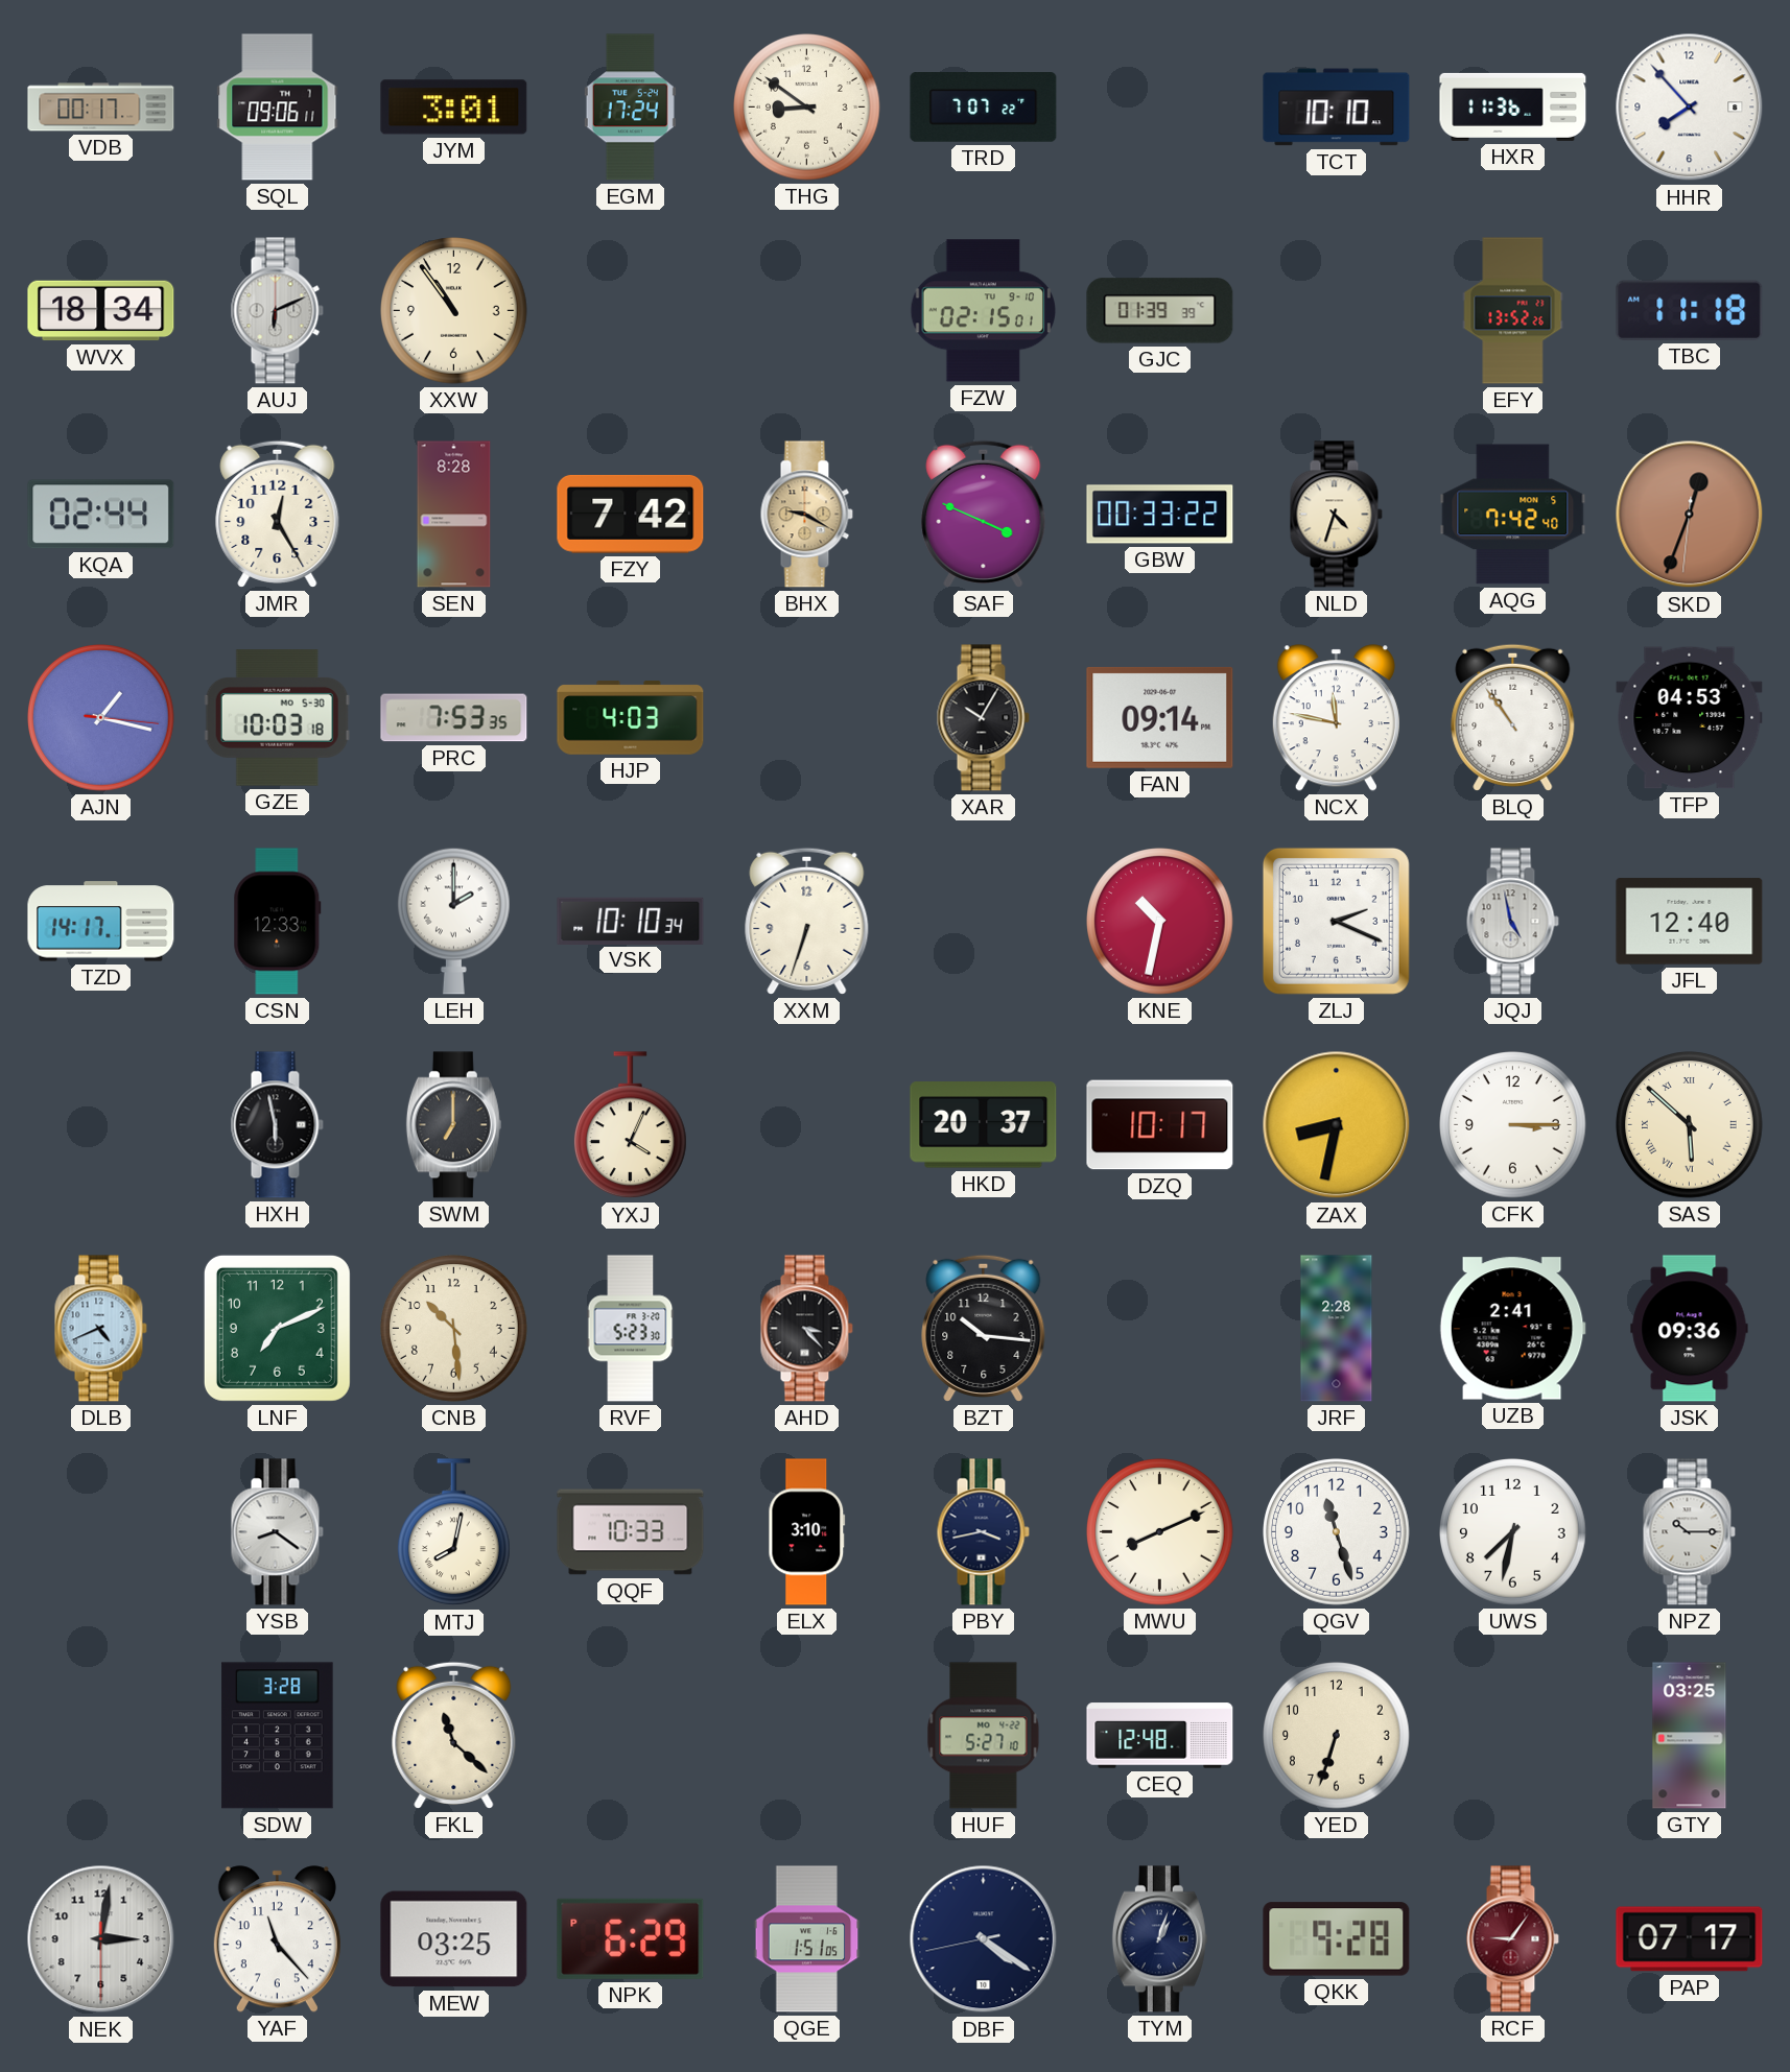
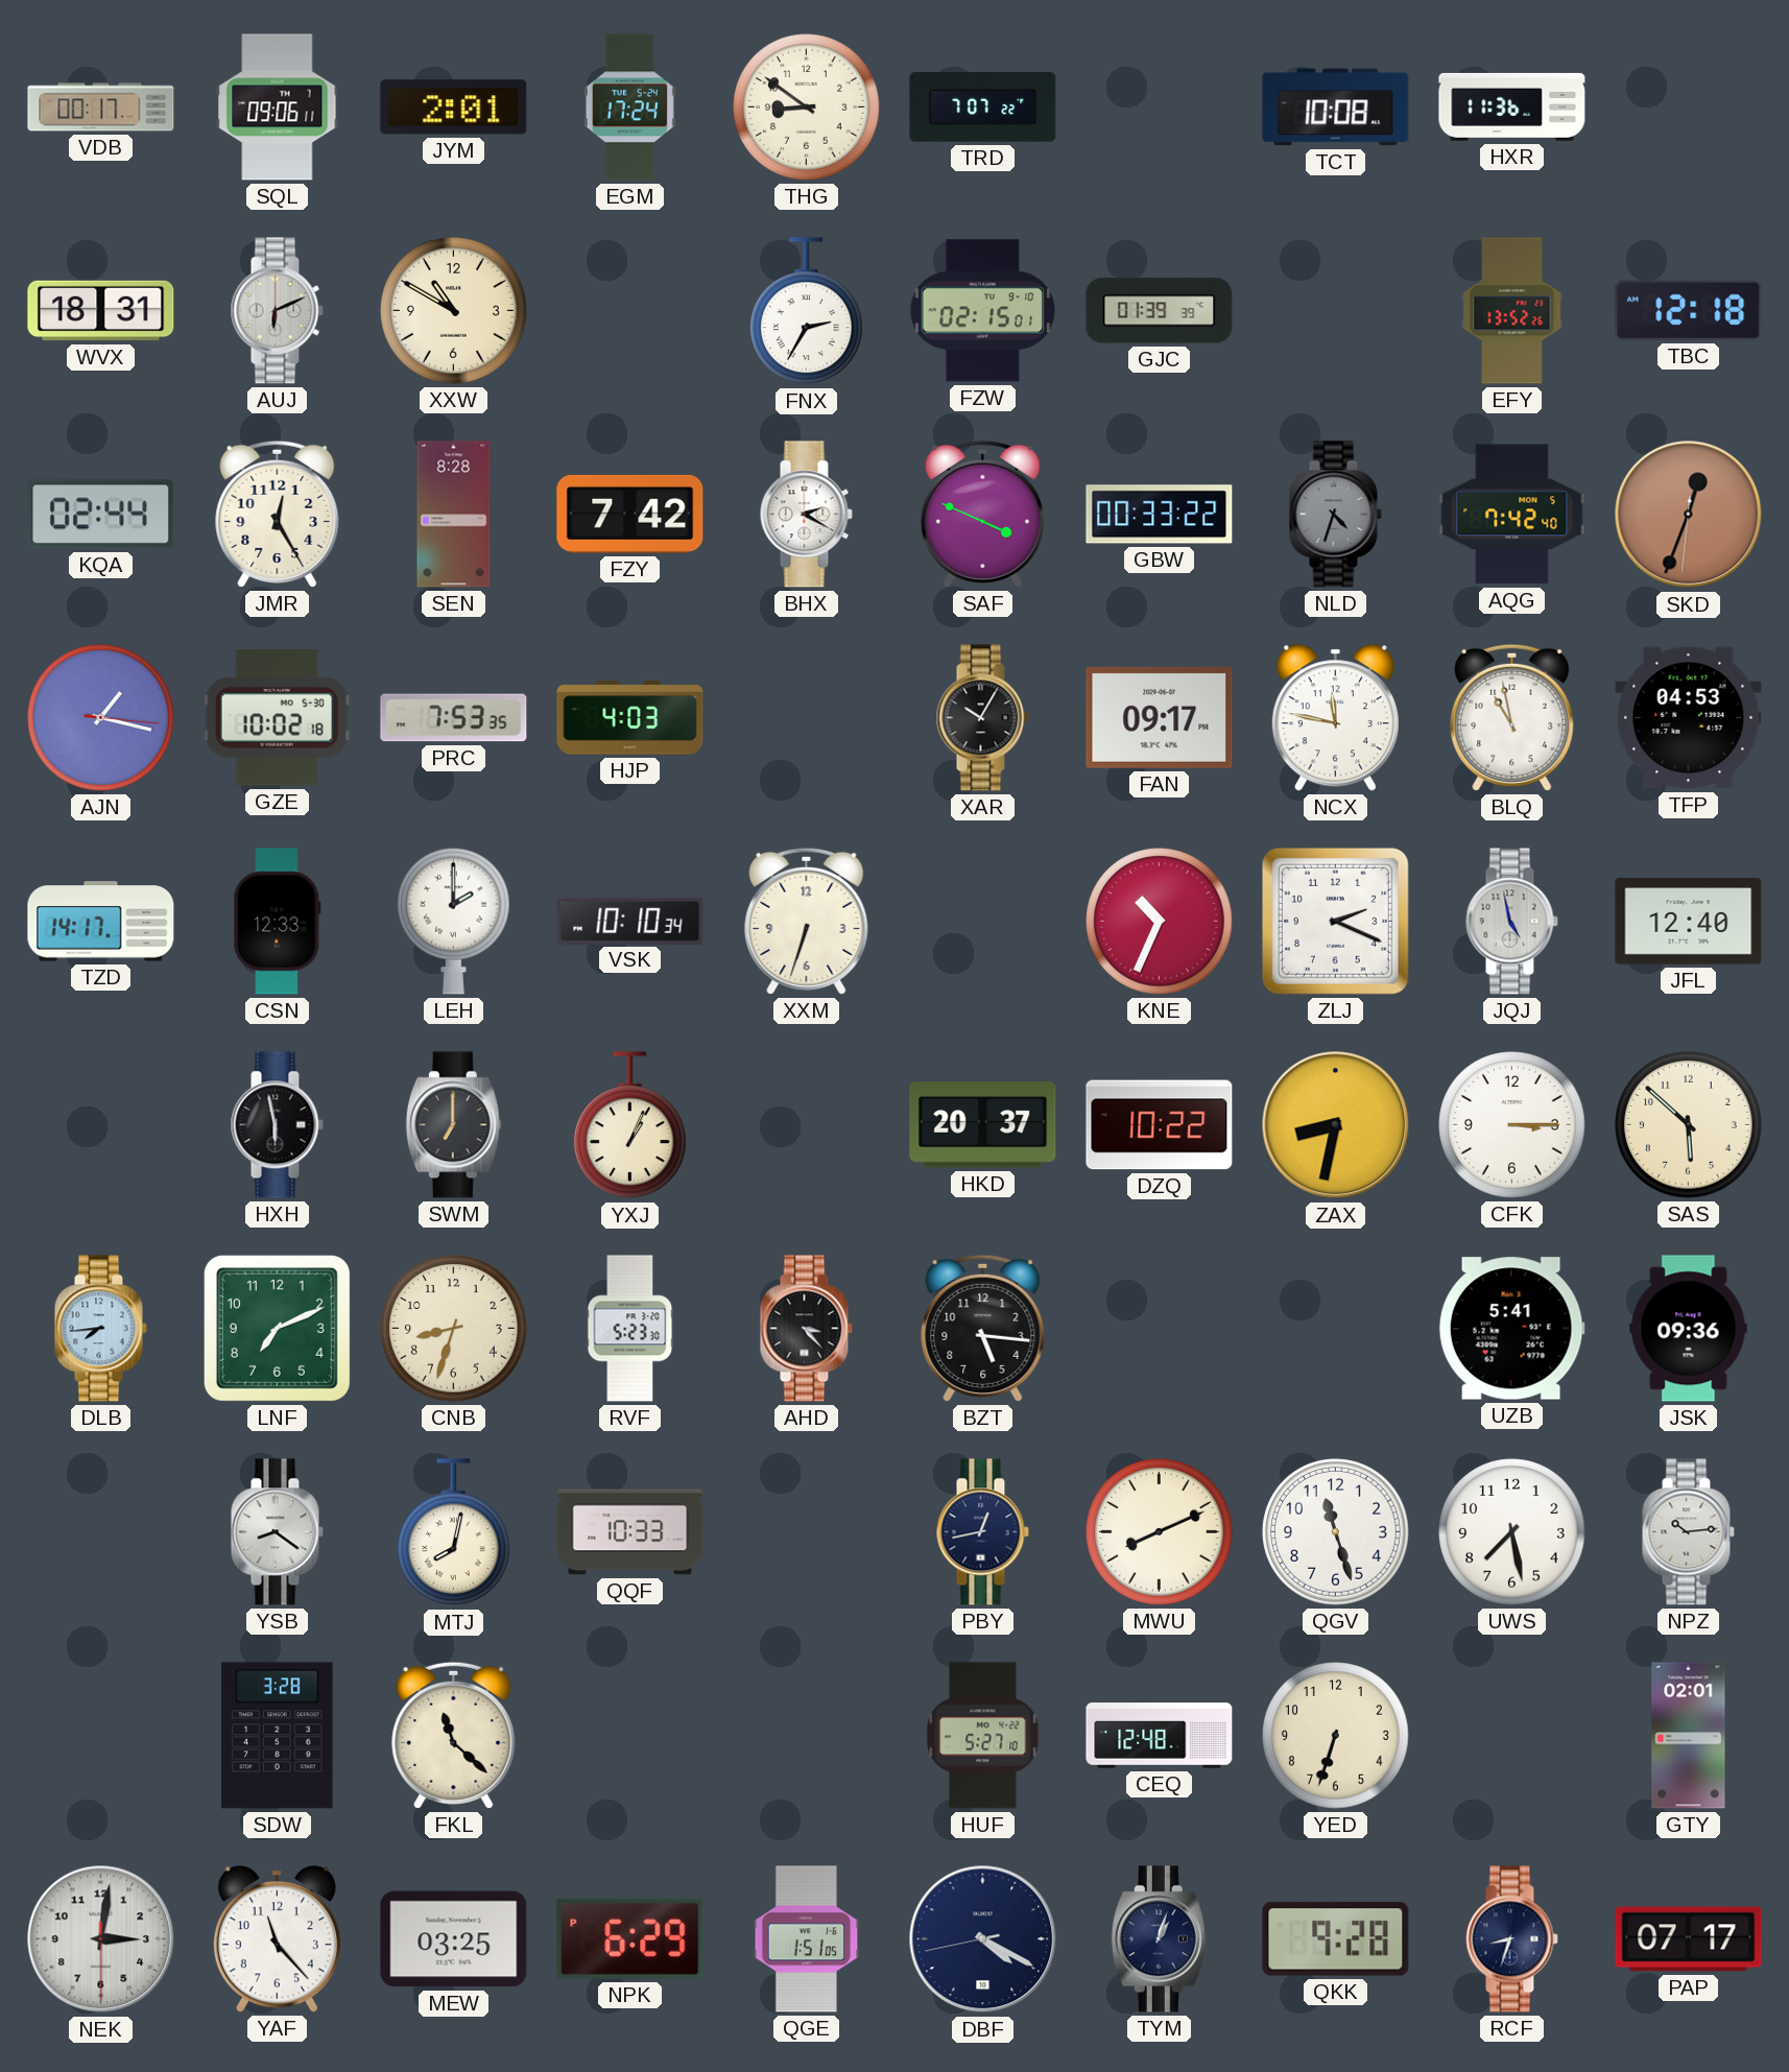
JYM: 3:01 -> 2:01 (454, 108)
TCT: 10:10 -> 10:08 (1336, 108)
HHR: 7:53 -> none (1690, 108)
WVX: 18:34 -> 18:31 (101, 311)
XXW: 10:54 -> 10:50 (454, 311)
FNX: none -> 2:35 (807, 311)
TBC: 11:18 -> 12:18 (1689, 310)
BHX: 9:20 -> 2:20 (806, 515)
BHX dial: champagne -> white (806, 515)
NLD dial: cream -> grey (1335, 515)
GZE: 10:03 -> 10:02 (277, 718)
FAN: 09:14 -> 09:17 (1160, 717)
BLQ: 10:54 -> 10:58 (1512, 717)
KNE: 10:32 -> 10:34 (1160, 922)
YXJ: 4:04 -> 1:04 (630, 1125)
DZQ: 10:17 -> 10:22 (1160, 1125)
SAS numerals: Roman -> Arabic (1689, 1125)
DLB: 4:41 -> 7:44 (100, 1329)
CNB: 10:29 -> 8:33 (454, 1329)
BZT: 10:16 -> 5:16 (983, 1328)
JRF: 2:28 -> none (1337, 1329)
UZB: 2:41 -> 5:41 (1511, 1329)
ELX: 3:10 -> none (807, 1532)
PBY: 3:43 -> 12:43 (982, 1532)
UWS: 7:32 -> 7:28 (1512, 1532)
NPZ: 10:15 -> 10:14 (1688, 1532)
GTY: 03:25 -> 02:01 (1689, 1736)
DBF: 4:20 -> 4:19 (983, 1939)
RCF: 9:06 -> 8:33 (1511, 1939)
RCF dial: burgundy -> navy (1511, 1939)
